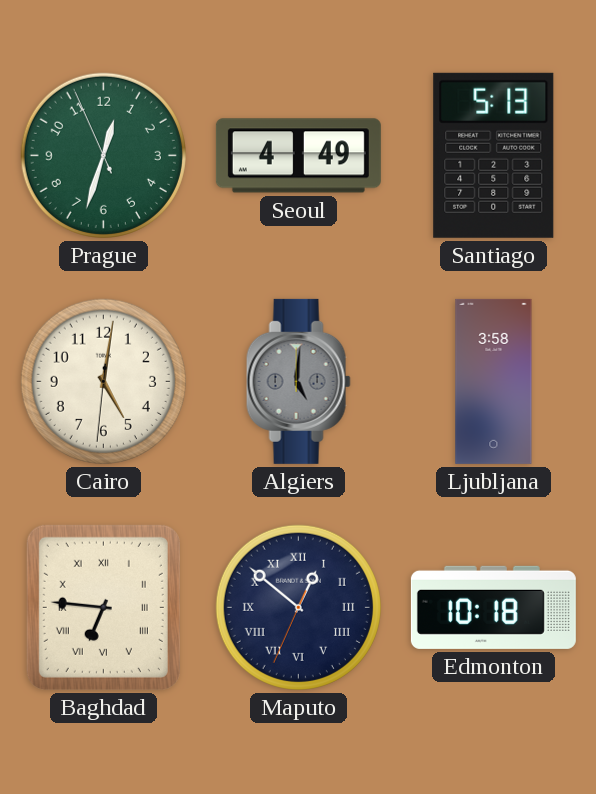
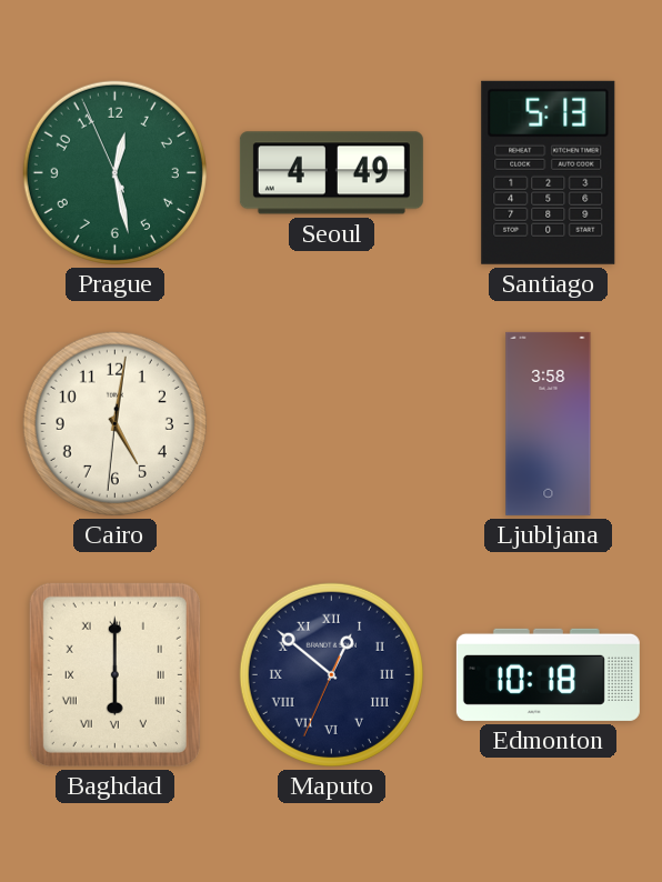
Prague: 12:32 -> 12:27 (114, 172)
Algiers: 5:01 -> none (298, 381)
Baghdad: 6:46 -> 6:00 (114, 674)
